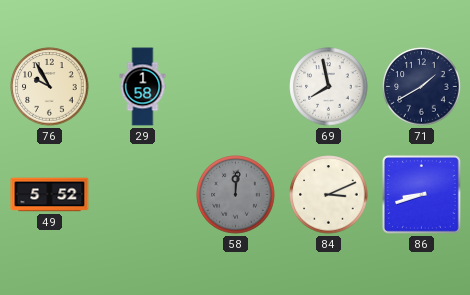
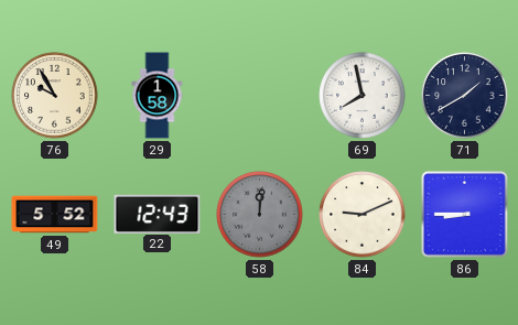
22: none -> 12:43 (158, 214)
84: 3:11 -> 9:11 (363, 215)
86: 8:42 -> 8:45 (464, 214)
